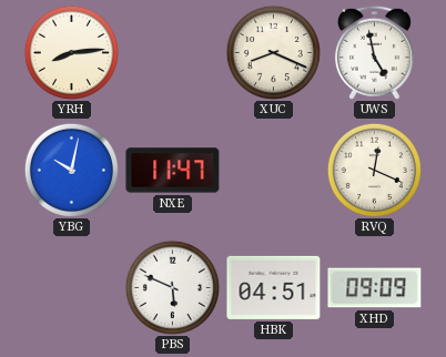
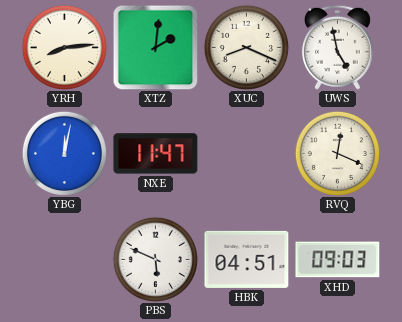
XTZ: none -> 2:01 (155, 47)
YBG: 10:02 -> 12:02 (64, 153)
XHD: 09:09 -> 09:03 (338, 260)
